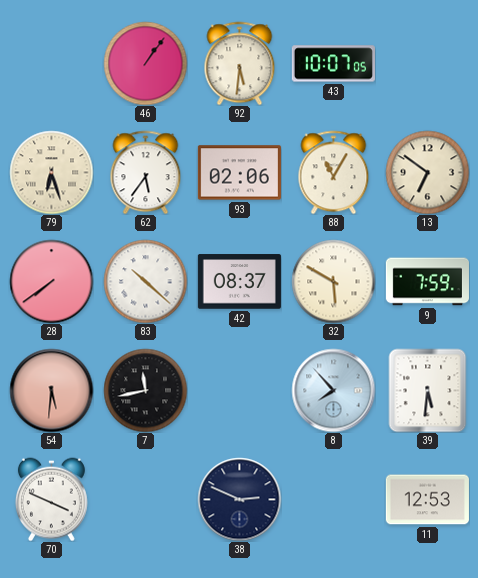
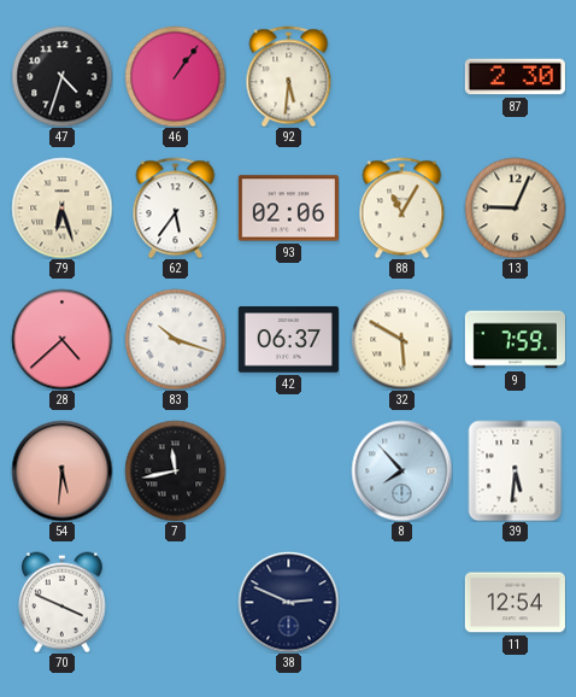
47: none -> 4:33 (61, 76)
43: 10:07 -> none (333, 64)
87: none -> 2:30 (515, 77)
13: 6:51 -> 9:04 (515, 207)
28: 7:39 -> 4:38 (61, 339)
83: 10:22 -> 10:18 (175, 339)
42: 08:37 -> 06:37 (288, 340)
11: 12:53 -> 12:54 (515, 603)
